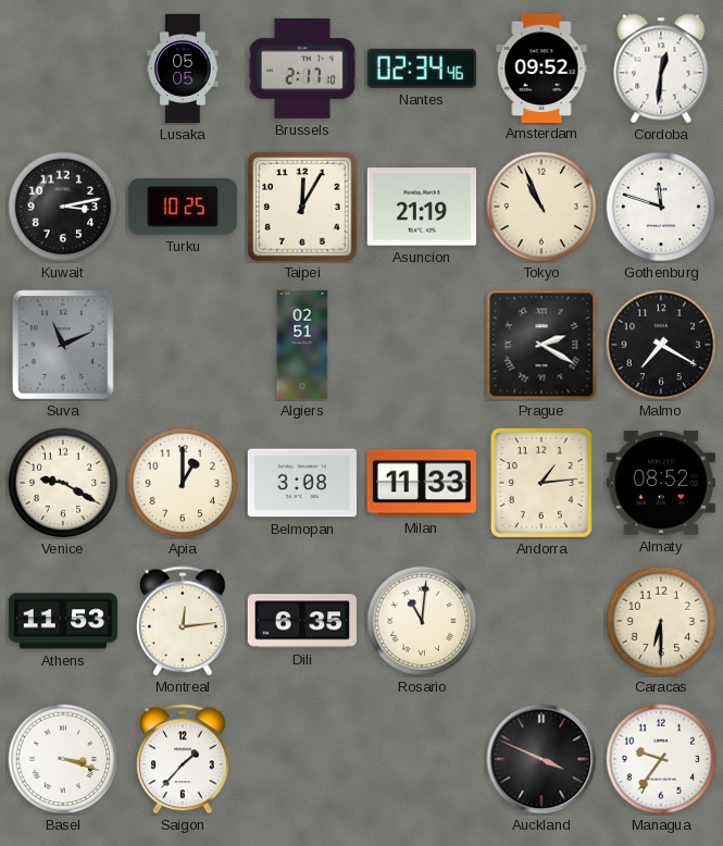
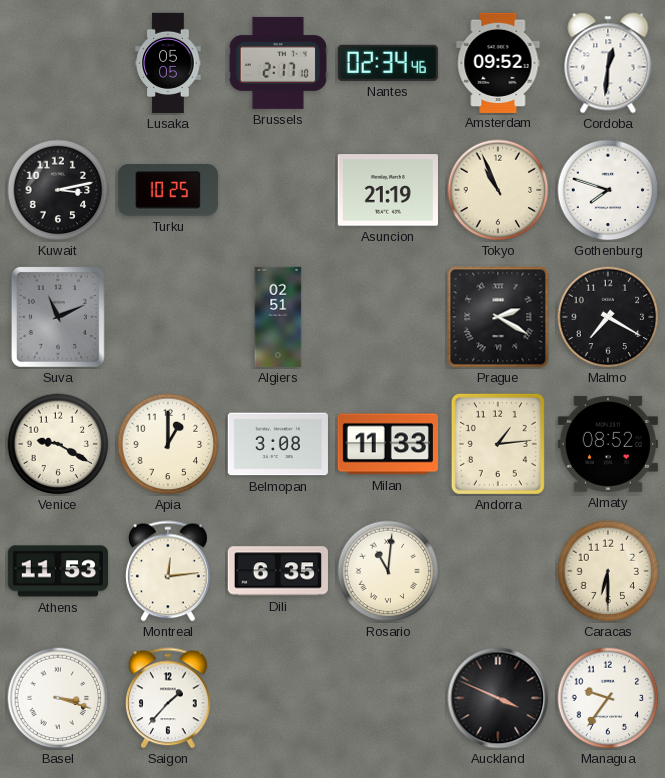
Taipei: 12:05 -> none (302, 207)
Gothenburg: 11:48 -> 7:48 (608, 190)
